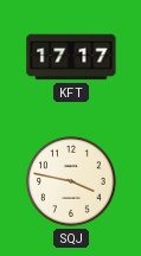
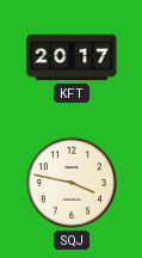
KFT: 17:17 -> 20:17 (72, 57)
